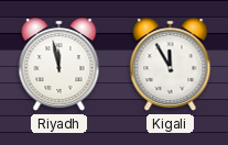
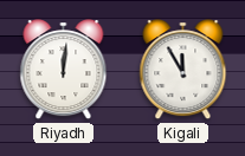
Riyadh: 11:58 -> 12:01 (64, 70)
